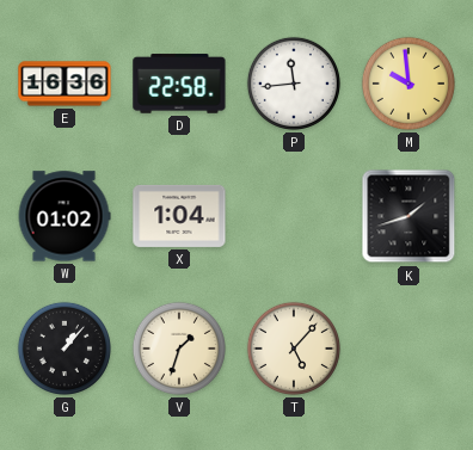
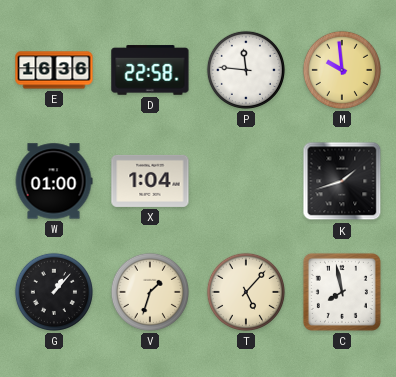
P: 11:44 -> 11:46 (246, 70)
W: 01:02 -> 01:00 (54, 181)
C: none -> 7:58 (342, 292)
